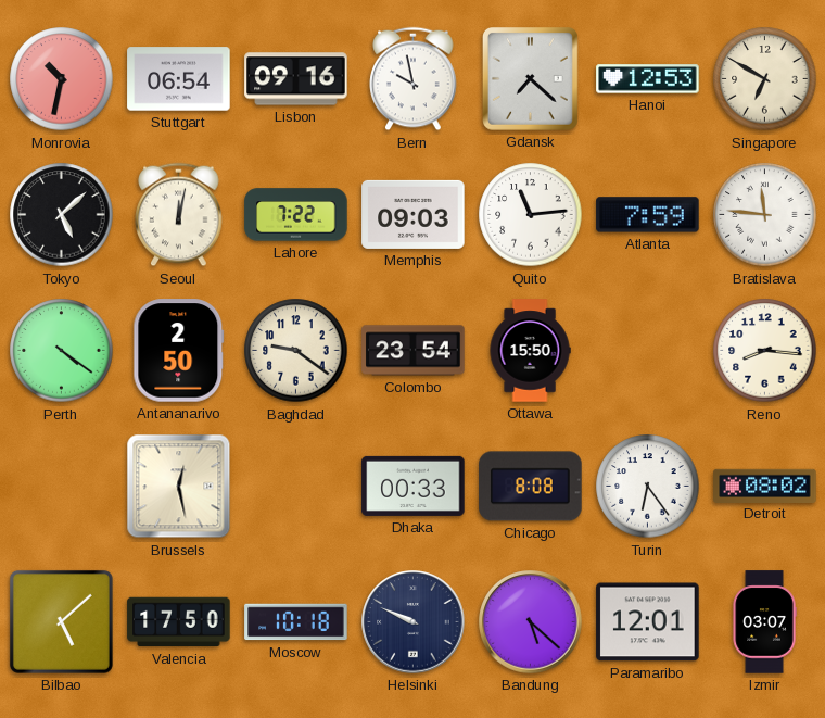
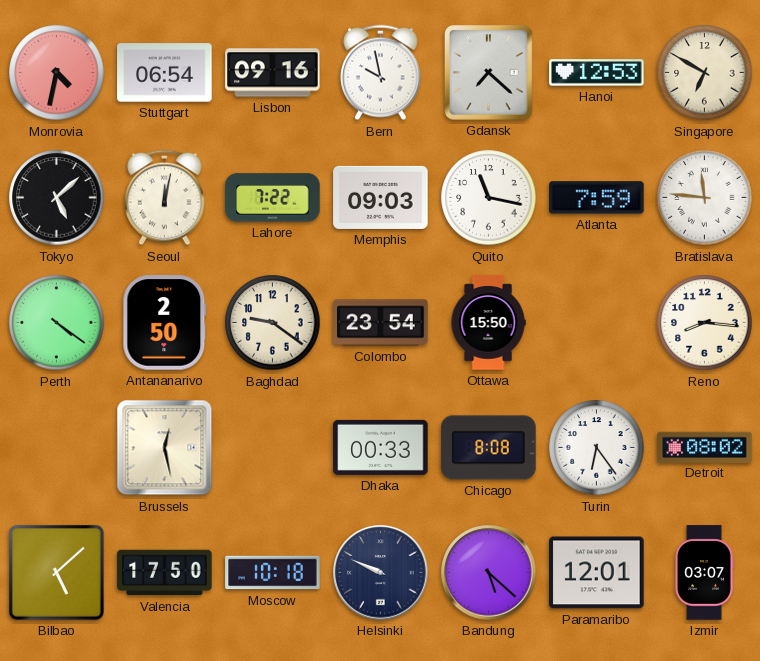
Monrovia: 10:32 -> 4:32 (57, 73)
Quito: 11:14 -> 11:17 (489, 198)
